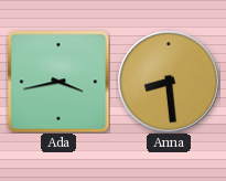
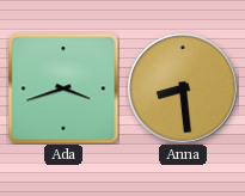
Ada: 3:43 -> 3:42 (63, 88)
